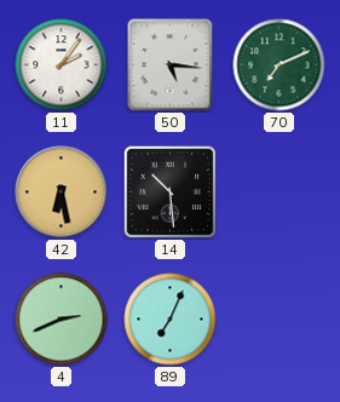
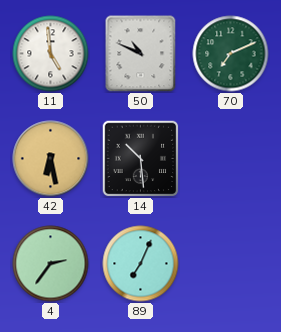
11: 2:06 -> 4:59 (51, 54)
50: 5:16 -> 10:49 (141, 54)
4: 2:41 -> 2:36 (51, 264)
